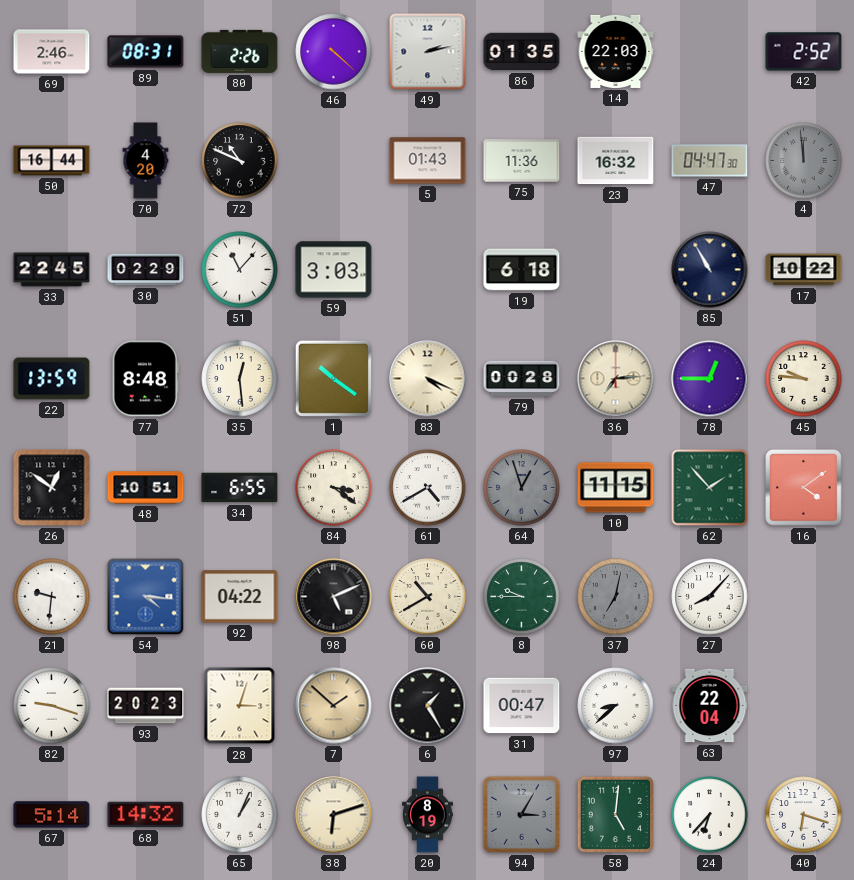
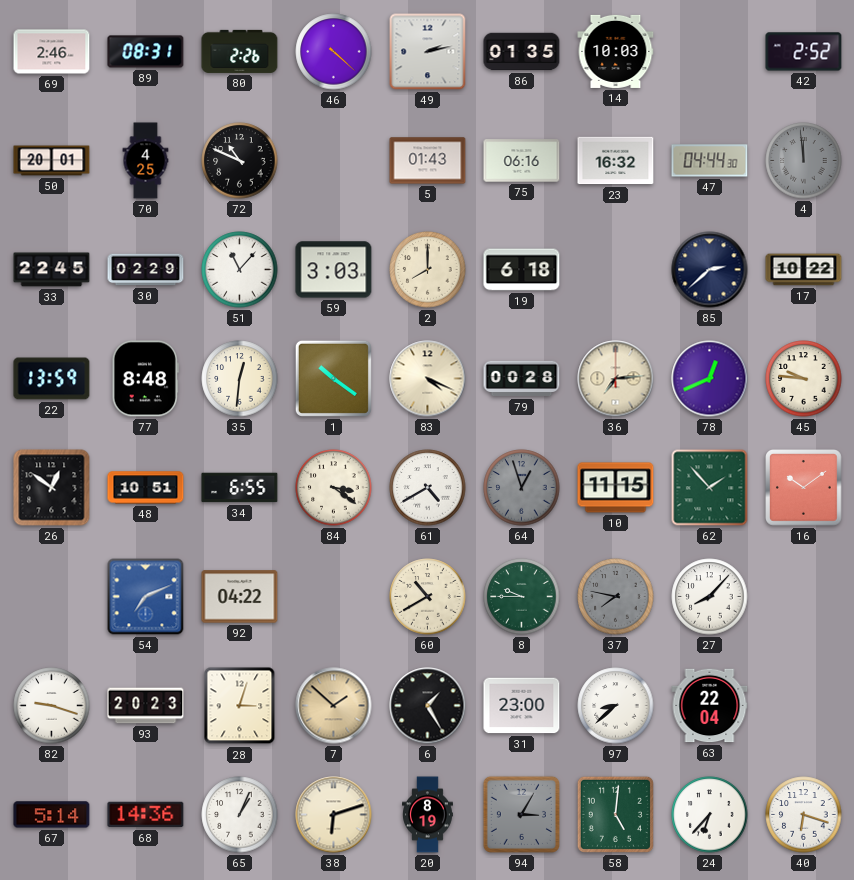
14: 22:03 -> 10:03 (616, 51)
50: 16:44 -> 20:01 (52, 161)
70: 4:20 -> 4:25 (146, 161)
75: 11:36 -> 06:16 (522, 161)
47: 04:47 -> 04:44 (710, 161)
2: none -> 8:00 (428, 270)
85: 10:55 -> 2:38 (710, 270)
35: 12:29 -> 12:31 (240, 379)
78: 12:45 -> 12:41 (710, 379)
16: 4:09 -> 10:09 (804, 488)
21: 9:31 -> none (52, 597)
54: 4:16 -> 7:11 (146, 597)
98: 5:11 -> none (334, 597)
37: 7:02 -> 7:47 (616, 597)
31: 00:47 -> 23:00 (522, 706)
68: 14:32 -> 14:36 (146, 815)
